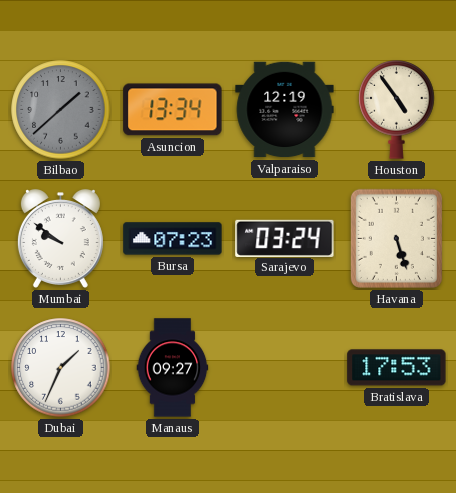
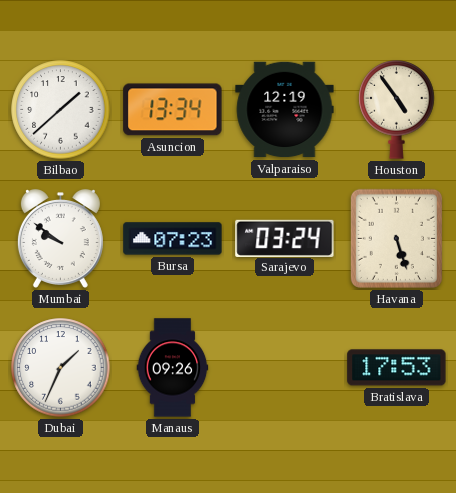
Bilbao dial: grey -> white (61, 110)
Manaus: 09:27 -> 09:26 (173, 368)
